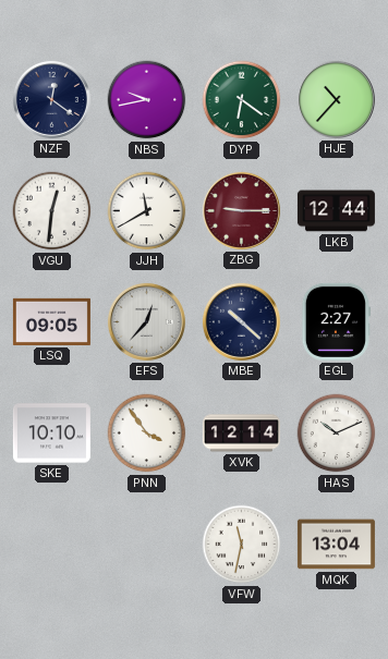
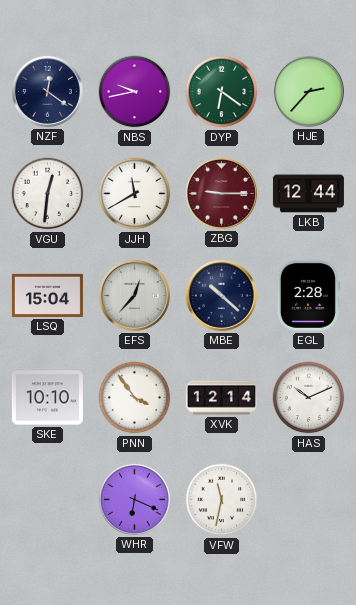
HJE: 10:37 -> 2:37 (308, 91)
LSQ: 09:05 -> 15:04 (47, 295)
EGL: 2:27 -> 2:28 (308, 295)
WHR: none -> 6:19 (134, 499)
MQK: 13:04 -> none (336, 545)
